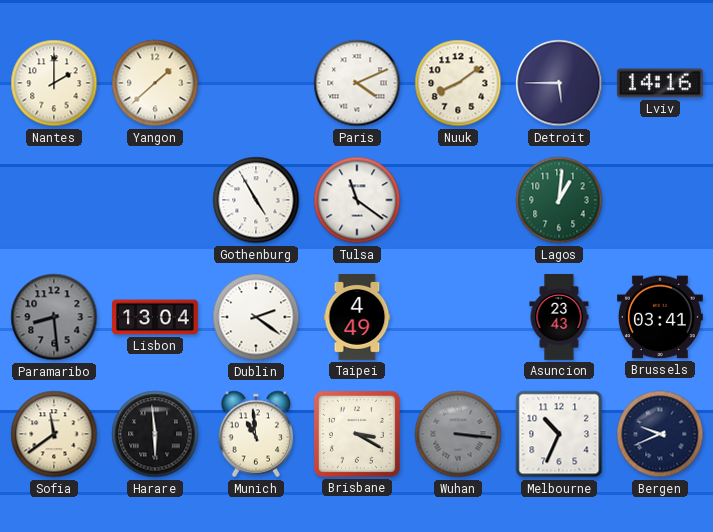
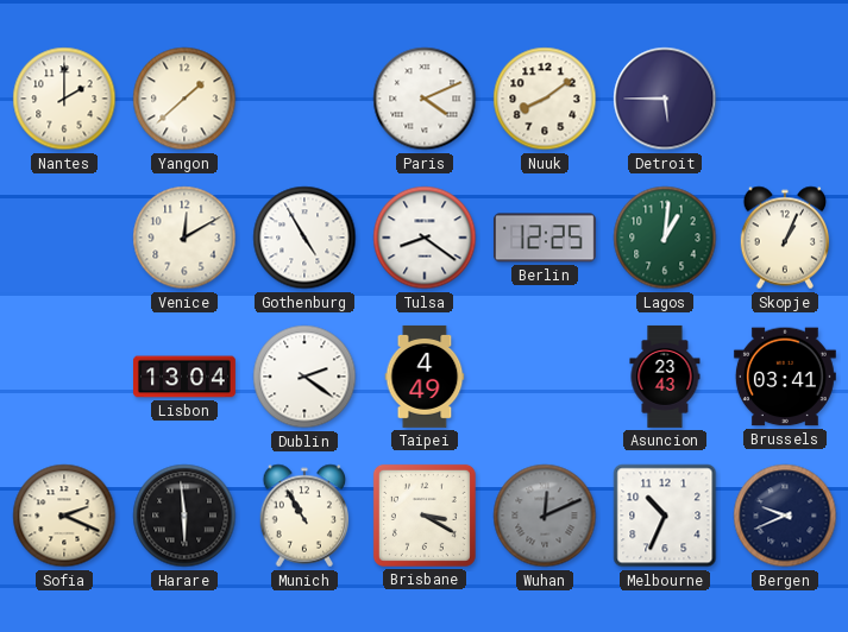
Lviv: 14:16 -> none (660, 83)
Venice: none -> 12:10 (184, 238)
Tulsa: 11:21 -> 8:21 (425, 238)
Berlin: none -> 12:25 (545, 238)
Skopje: none -> 1:04 (785, 238)
Paramaribo: 8:29 -> none (54, 317)
Sofia: 11:39 -> 2:19 (64, 516)
Munich: 10:59 -> 10:55 (304, 516)
Wuhan: 3:16 -> 12:11 (545, 516)
